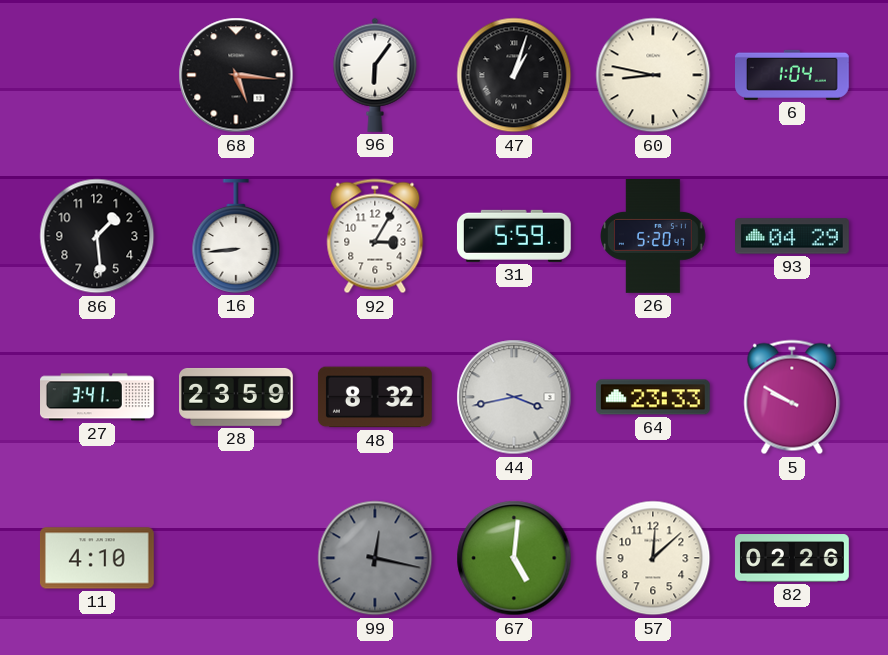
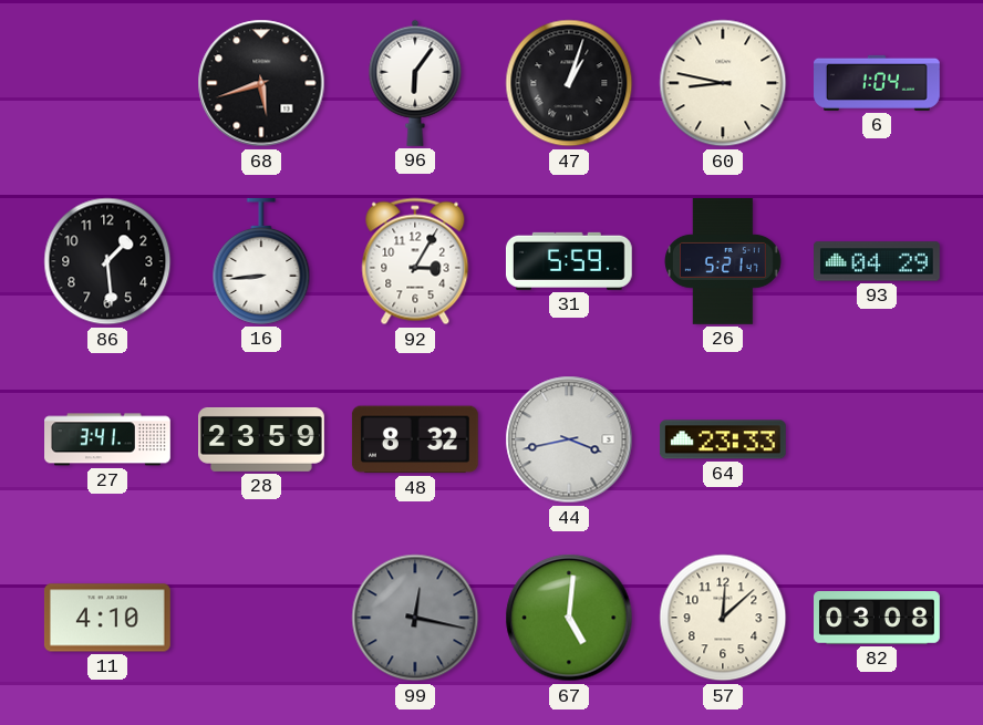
68: 5:16 -> 5:42 (261, 83)
26: 5:20 -> 5:21 (724, 262)
5: 9:50 -> none (792, 397)
82: 02:26 -> 03:08 (878, 618)
